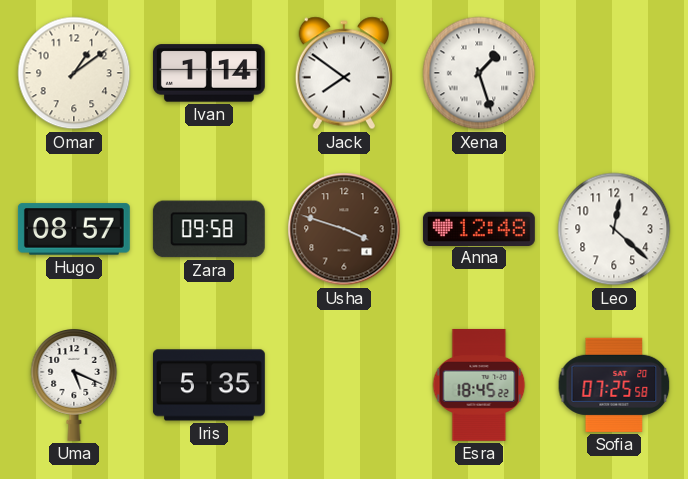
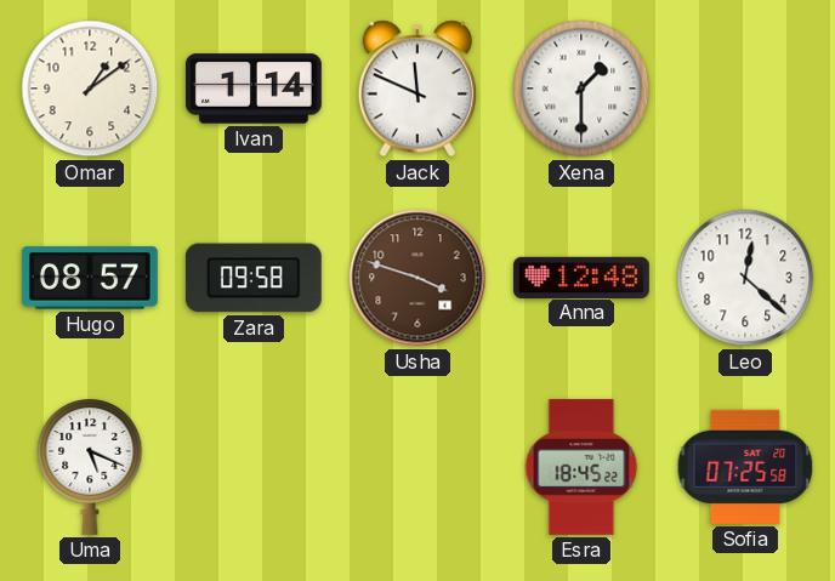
Jack: 7:51 -> 11:49 (416, 89)
Xena: 1:27 -> 1:30 (581, 89)
Iris: 5:35 -> none (209, 385)
